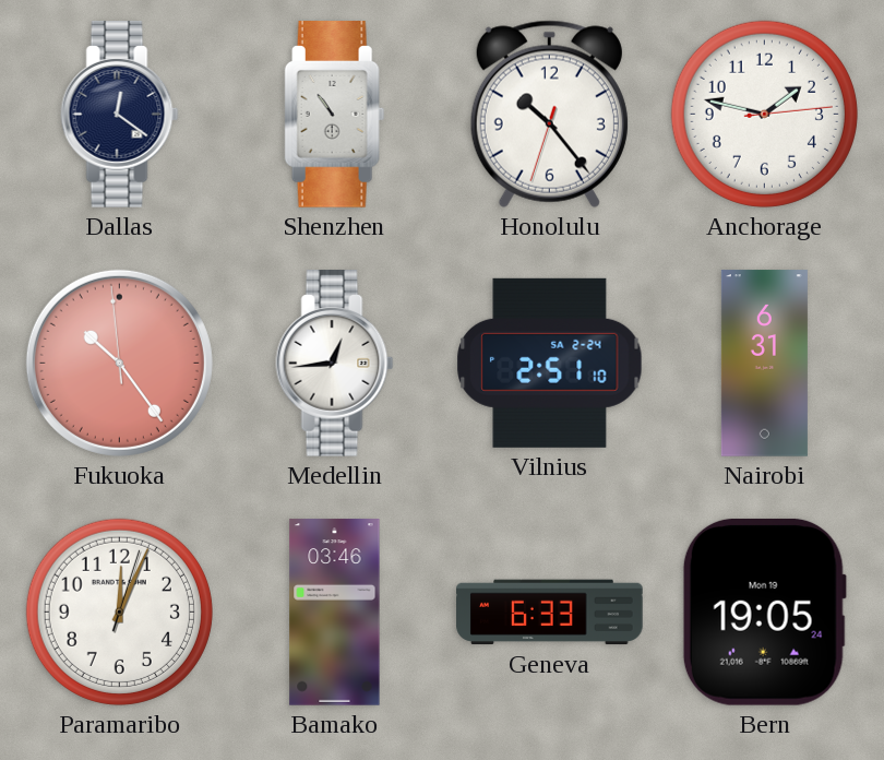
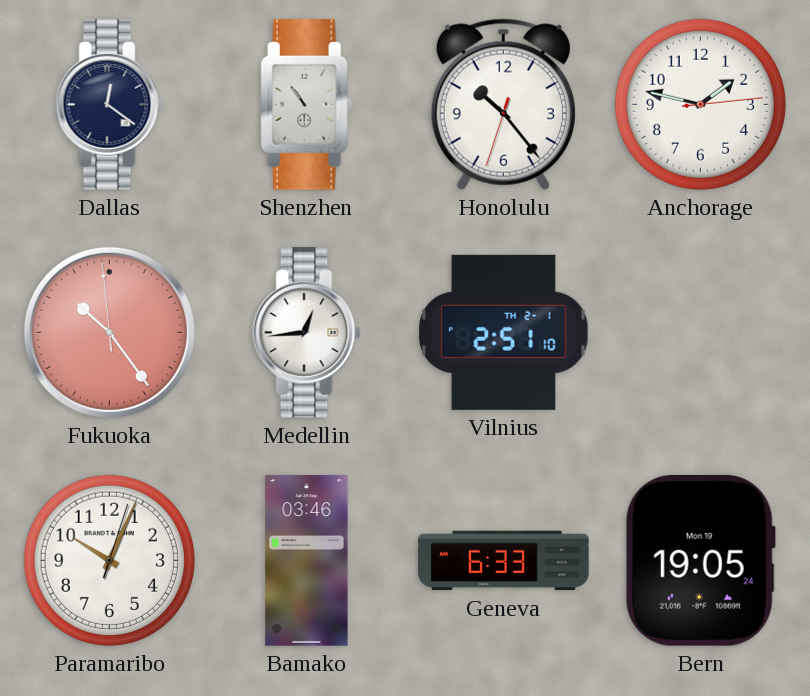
Vilnius date: SA 2-24 -> TH 2-1 (504, 332)
Nairobi: 6:31 -> none (764, 364)
Paramaribo: 12:04 -> 10:04 (109, 560)
